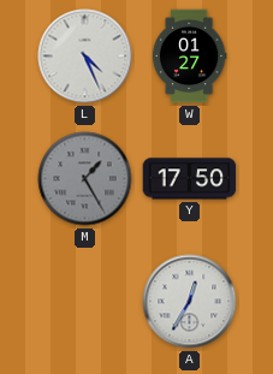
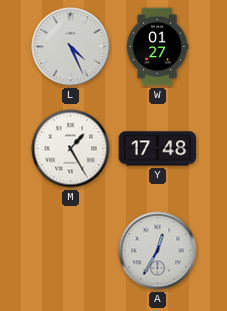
M dial: grey -> white (71, 149)
Y: 17:50 -> 17:48 (158, 149)
